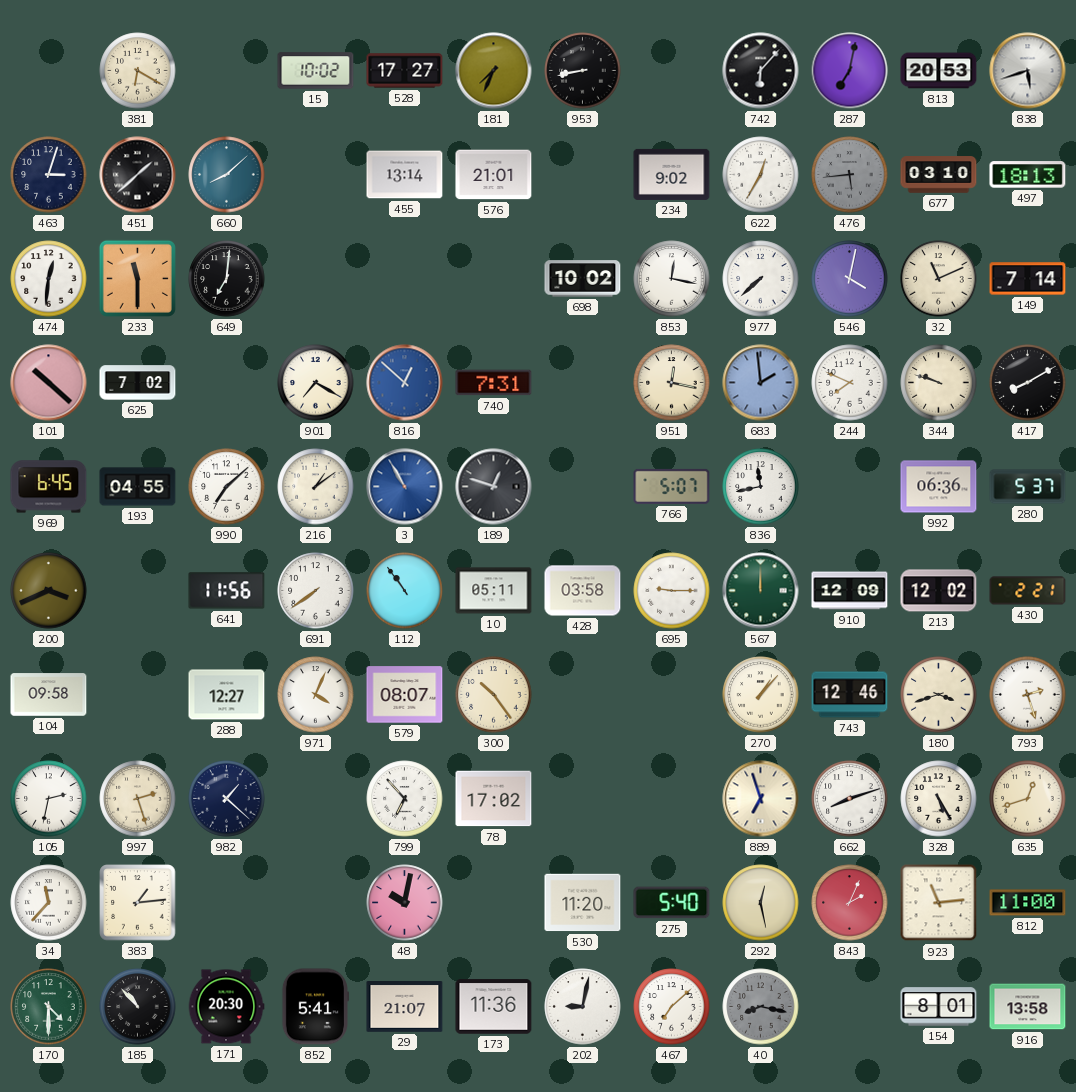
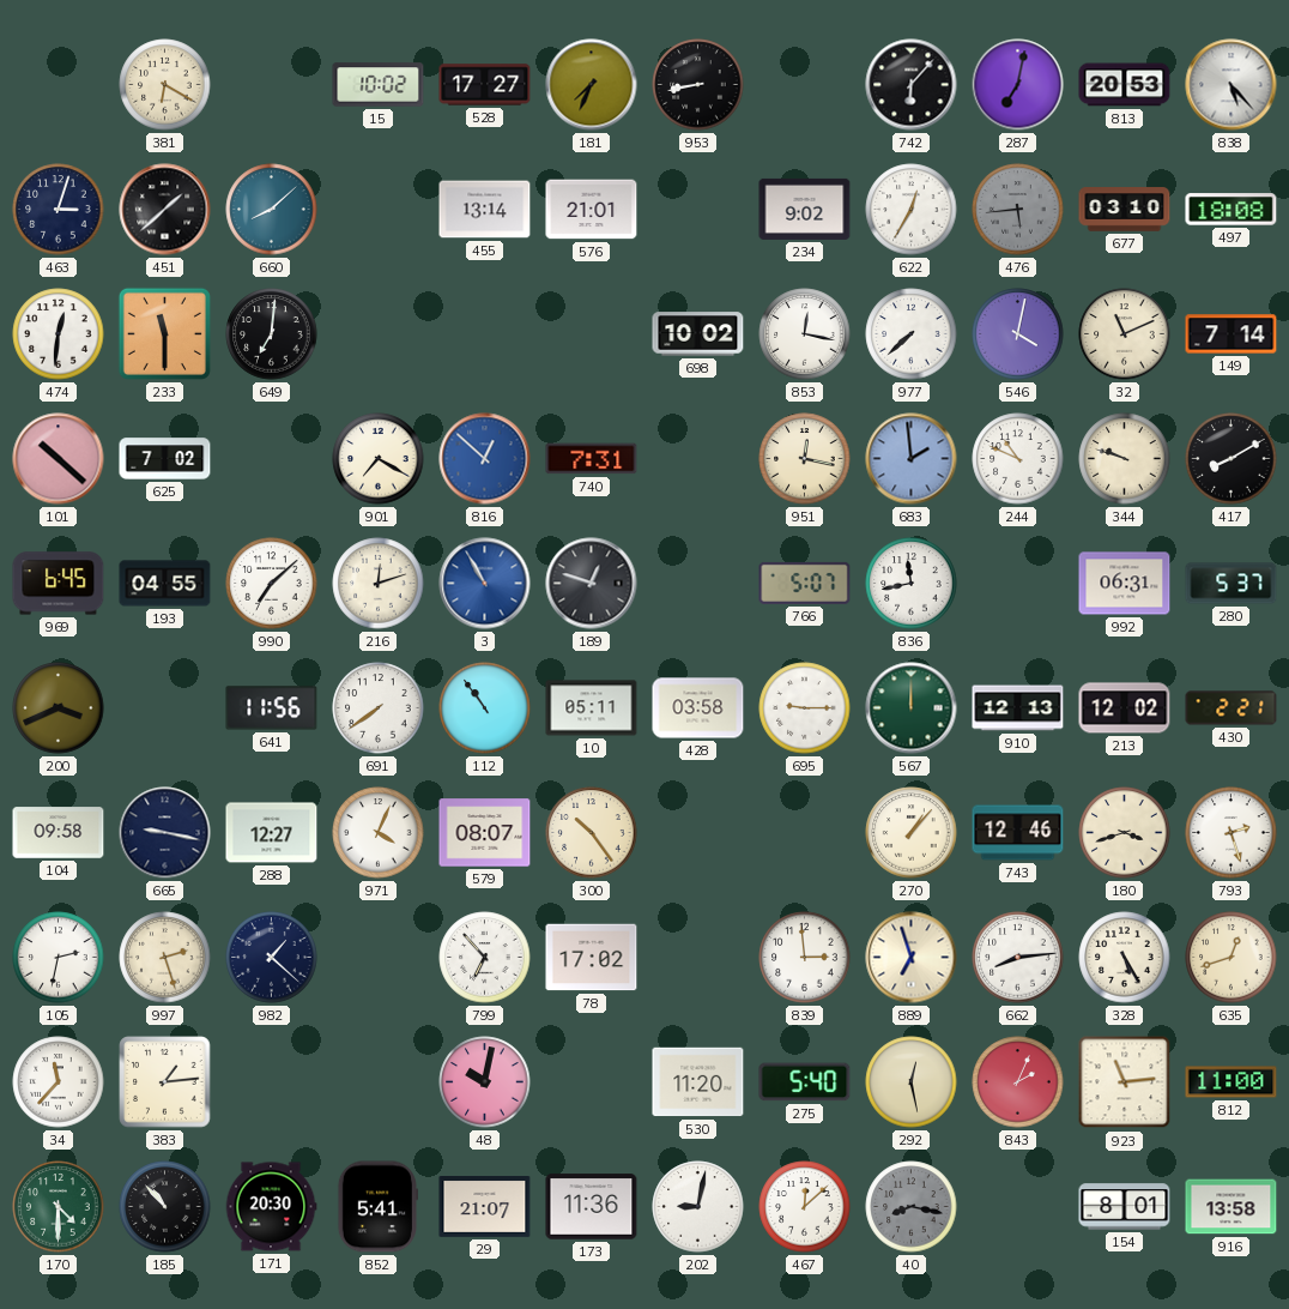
838: 5:42 -> 5:23 (1231, 85)
497: 18:13 -> 18:08 (1231, 210)
244: 7:49 -> 10:49 (1018, 459)
216: 1:09 -> 12:12 (379, 584)
992: 06:36 -> 06:31 (1125, 584)
910: 12:09 -> 12:13 (1018, 708)
665: none -> 9:17 (165, 833)
839: none -> 2:59 (805, 958)
662: 8:12 -> 8:14 (1018, 958)
467: 7:08 -> 12:08 (805, 1207)
